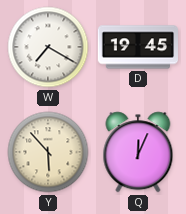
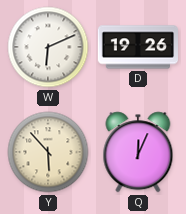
W: 7:20 -> 6:11 (48, 47)
D: 19:45 -> 19:26 (137, 47)
